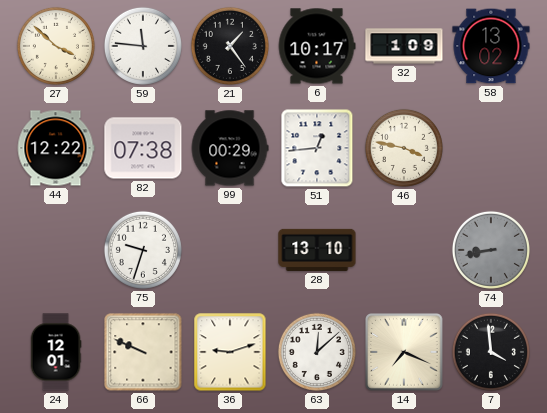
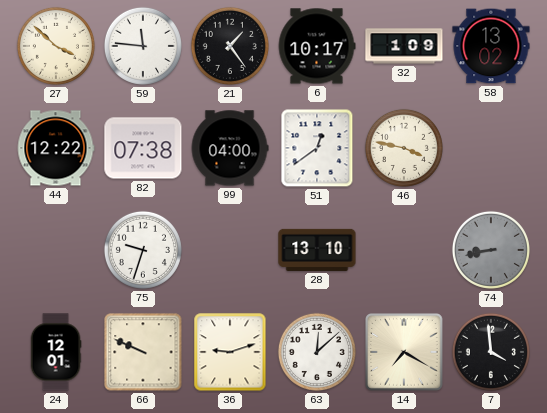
99: 00:29 -> 04:00 (230, 148)
51: 12:44 -> 12:39 (317, 148)
14: 7:19 -> 7:20 (405, 353)
